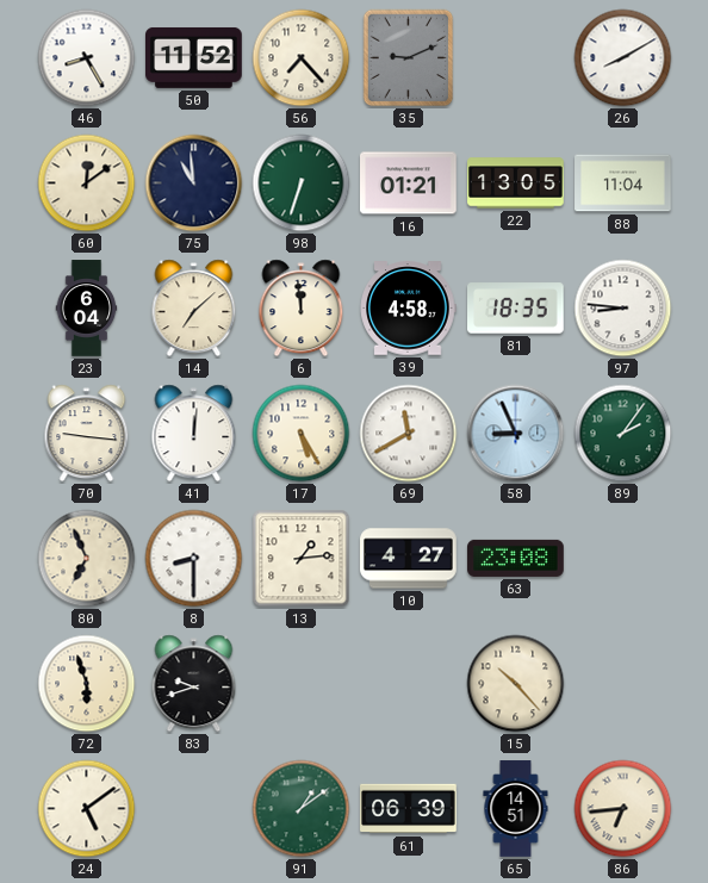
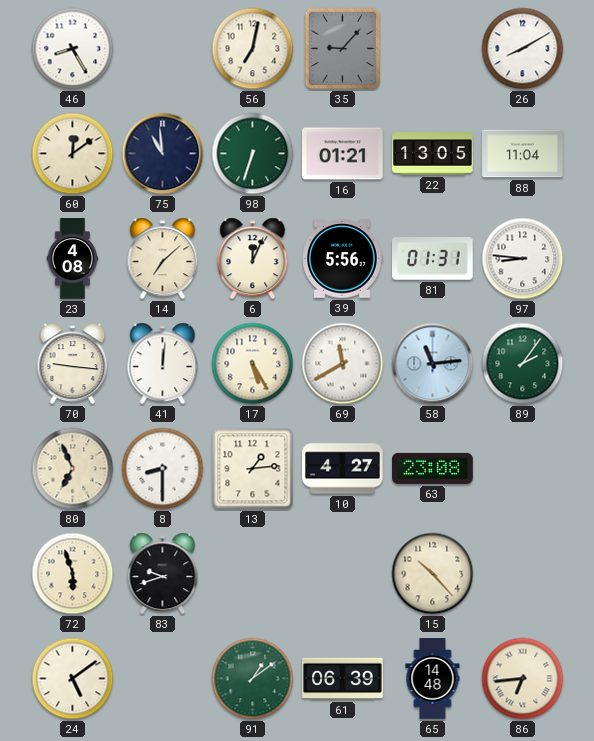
50: 11:52 -> none (194, 57)
56: 7:23 -> 7:02 (253, 49)
35: 9:11 -> 9:07 (343, 49)
23: 6:04 -> 4:08 (73, 259)
6: 11:59 -> 12:04 (253, 259)
39: 4:58 -> 5:56 (342, 259)
81: 18:35 -> 01:31 (433, 259)
58: 8:56 -> 11:14 (433, 364)
65: 14:51 -> 14:48 (433, 679)
